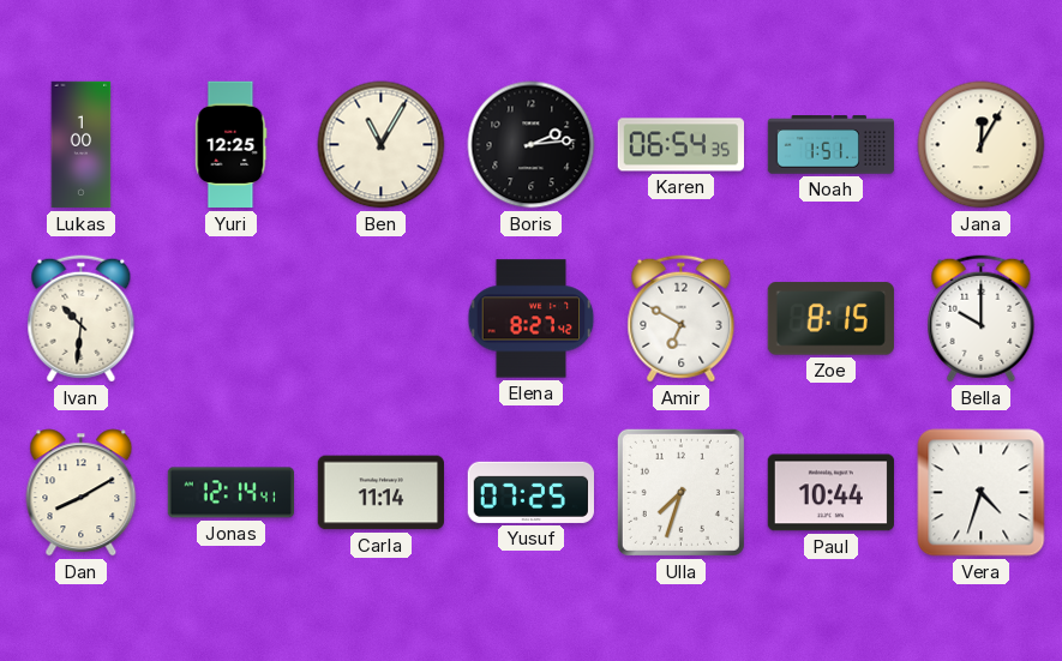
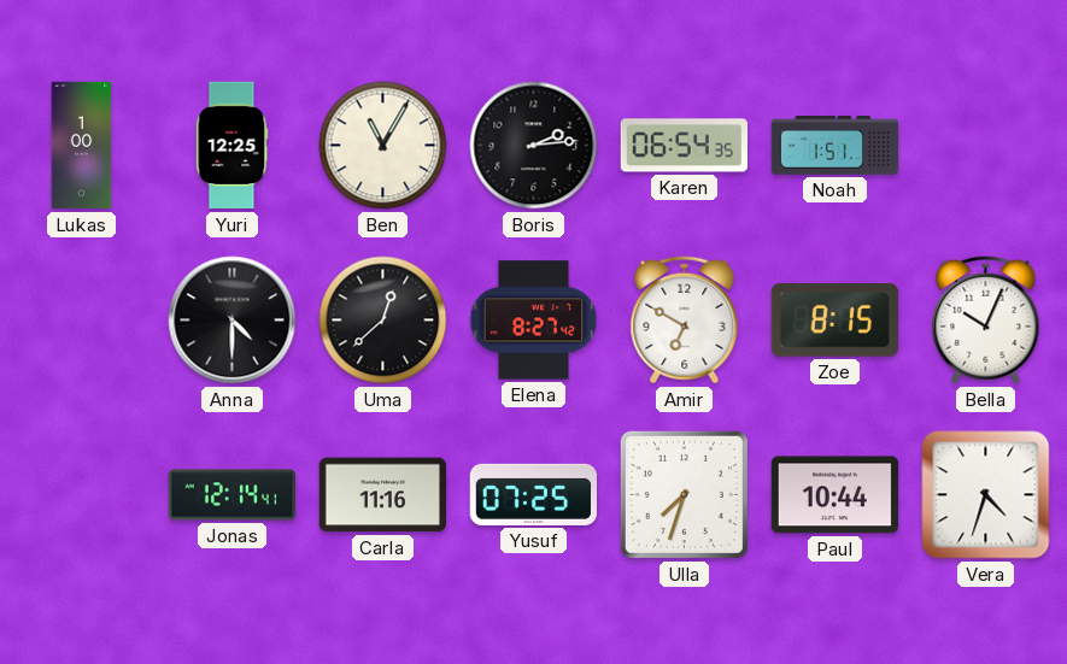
Jana: 12:05 -> none (982, 145)
Ivan: 10:31 -> none (82, 319)
Anna: none -> 4:30 (233, 321)
Uma: none -> 12:38 (383, 321)
Bella: 10:00 -> 10:04 (986, 321)
Dan: 8:10 -> none (82, 493)
Carla: 11:14 -> 11:16 (382, 495)
